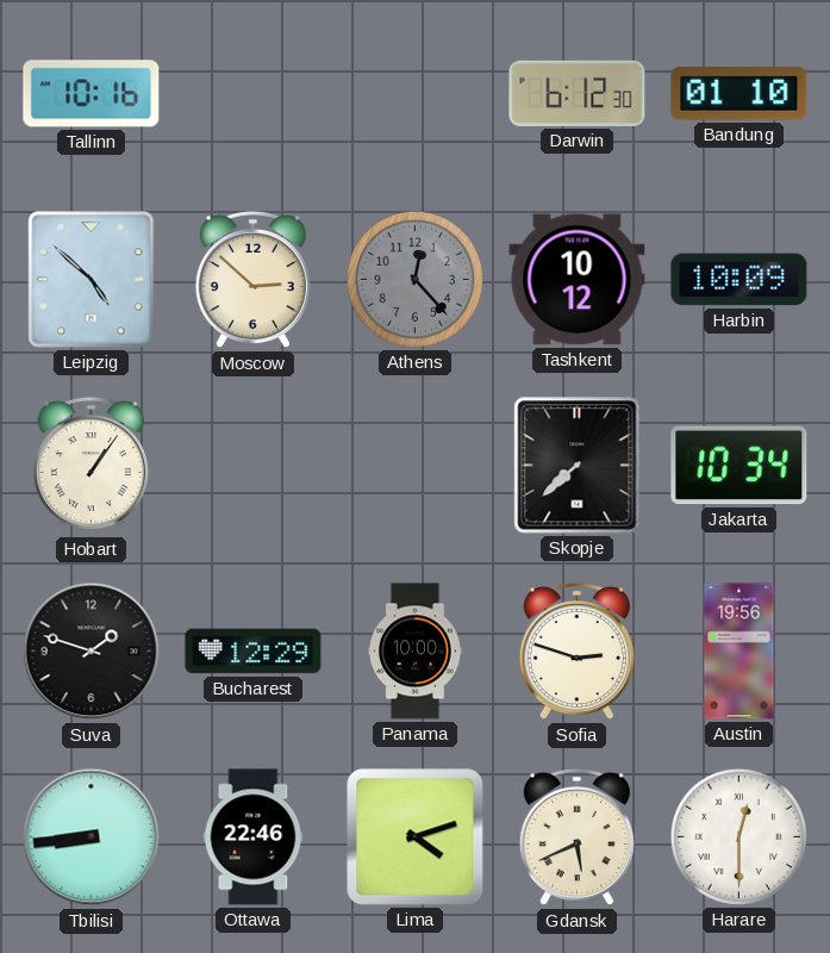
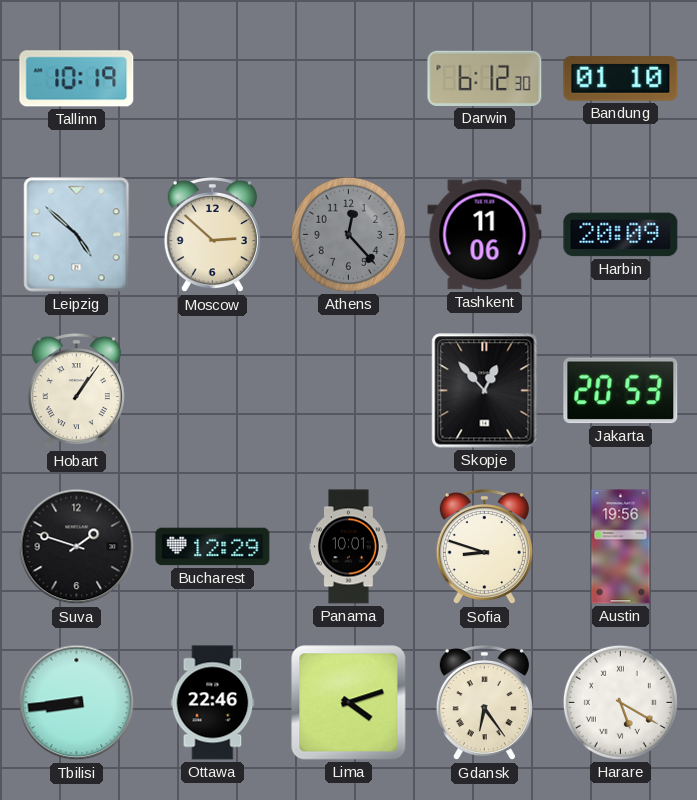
Tallinn: 10:16 -> 10:19 (77, 79)
Tashkent: 10:12 -> 11:06 (485, 235)
Harbin: 10:09 -> 20:09 (621, 235)
Skopje: 7:38 -> 12:53 (485, 391)
Jakarta: 10:34 -> 20:53 (621, 391)
Panama: 10:00 -> 10:01 (349, 547)
Sofia: 2:48 -> 8:48 (484, 547)
Gdansk: 5:41 -> 6:24 (484, 703)
Harare: 12:30 -> 5:20 (620, 702)
